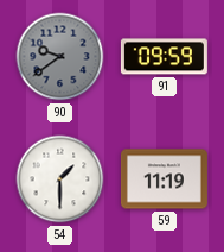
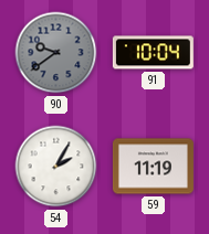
91: 09:59 -> 10:04 (153, 53)
54: 1:30 -> 2:05 (56, 167)
